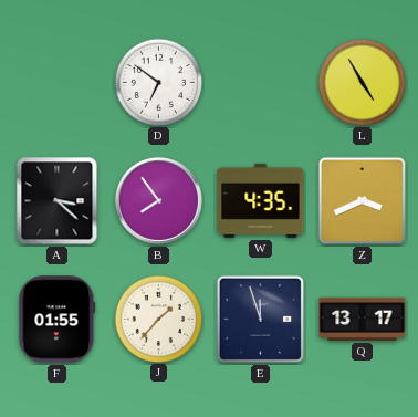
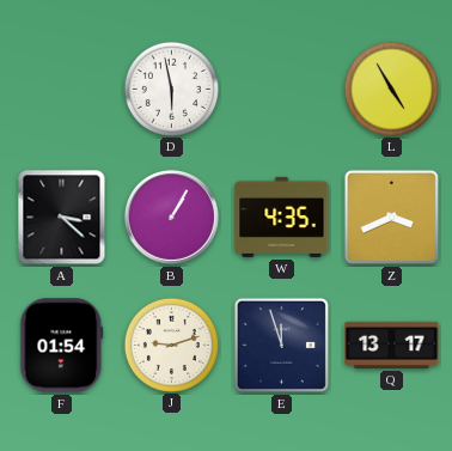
D: 6:51 -> 5:58 (171, 89)
B: 7:54 -> 1:05 (171, 217)
F: 01:55 -> 01:54 (62, 346)
J: 1:37 -> 9:12 (171, 345)
